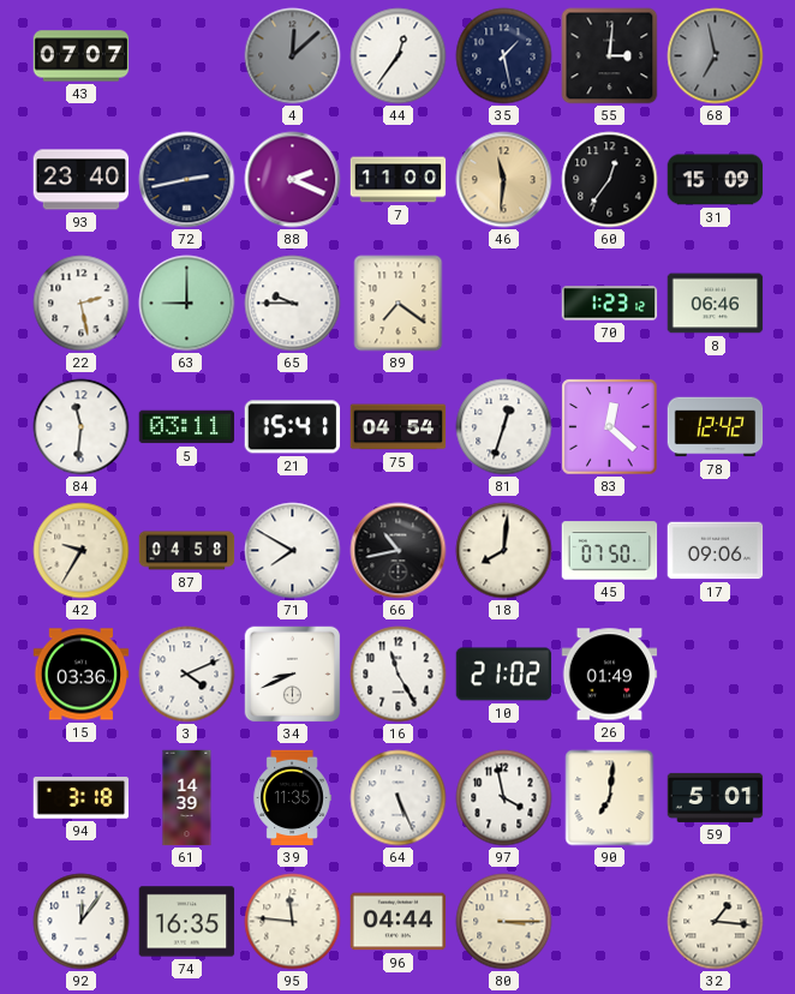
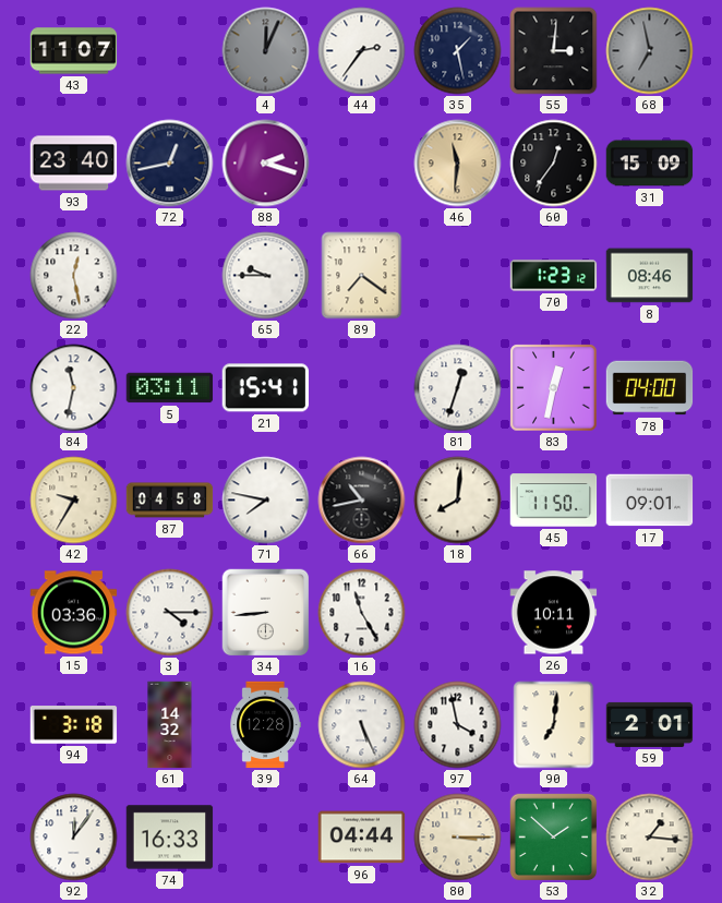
43: 07:07 -> 11:07 (74, 51)
4: 12:08 -> 12:04 (266, 51)
44: 12:36 -> 2:36 (362, 51)
72: 2:43 -> 12:43 (170, 164)
88: 2:19 -> 2:18 (266, 164)
7: 11:00 -> none (399, 180)
22: 2:28 -> 12:28 (74, 276)
63: 9:00 -> none (187, 304)
8: 06:46 -> 08:46 (650, 276)
84: 11:31 -> 11:32 (74, 388)
75: 04:54 -> none (399, 427)
83: 12:22 -> 12:32 (554, 388)
78: 12:42 -> 04:00 (650, 388)
71: 7:50 -> 7:47 (266, 501)
45: 07:50 -> 11:50 (554, 501)
17: 09:06 -> 09:01 (650, 501)
3: 4:11 -> 4:15 (170, 613)
34: 8:41 -> 8:44 (266, 613)
10: 21:02 -> none (504, 675)
26: 01:49 -> 10:11 (554, 613)
61: 14:39 -> 14:32 (170, 725)
39: 11:35 -> 12:28 (265, 725)
59: 5:01 -> 2:01 (650, 724)
74: 16:35 -> 16:33 (170, 838)
95: 11:46 -> none (293, 922)
53: none -> 1:52 (554, 838)
